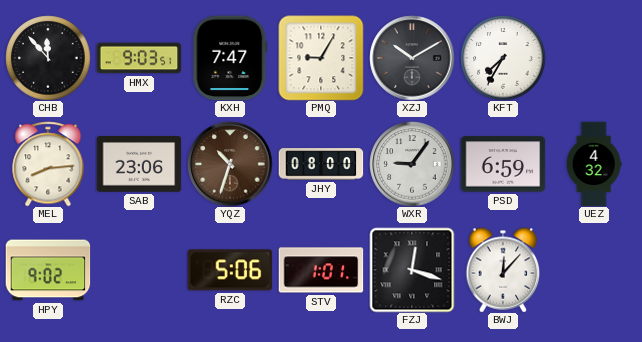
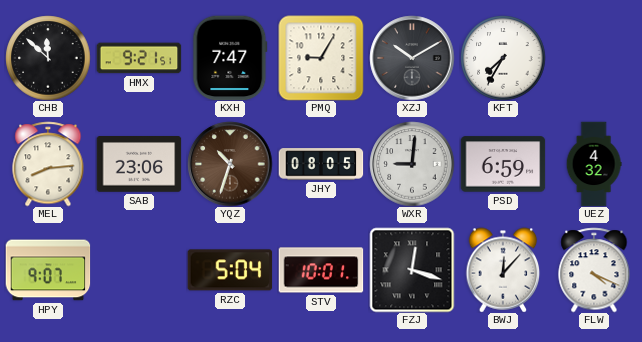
CHB: 11:53 -> 11:52 (48, 58)
HMX: 9:03 -> 9:21 (139, 58)
JHY: 08:00 -> 08:05 (321, 164)
WXR: 9:06 -> 9:01 (412, 164)
HPY: 9:02 -> 9:07 (48, 270)
RZC: 5:06 -> 5:04 (230, 270)
STV: 1:01 -> 10:01 (321, 270)
FLW: none -> 4:19 (594, 270)
